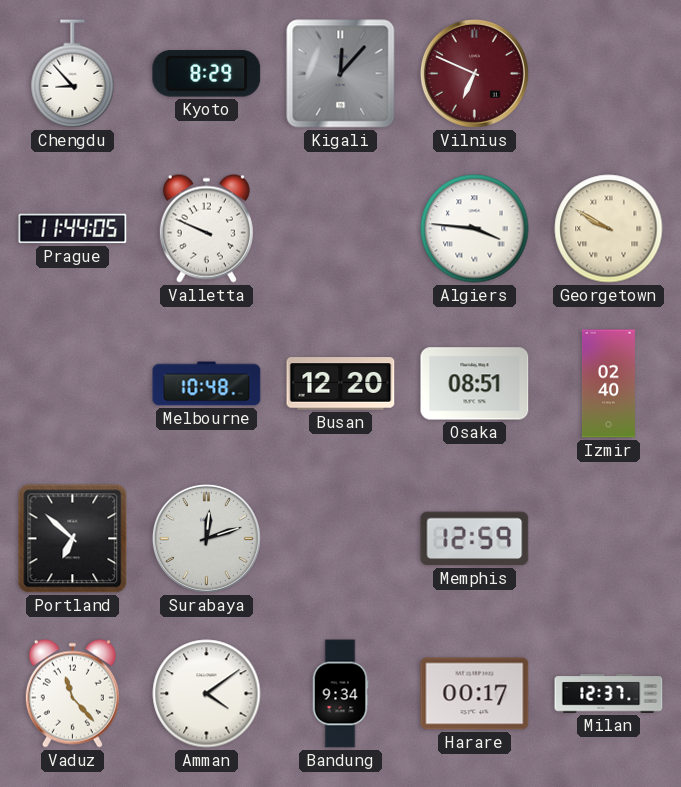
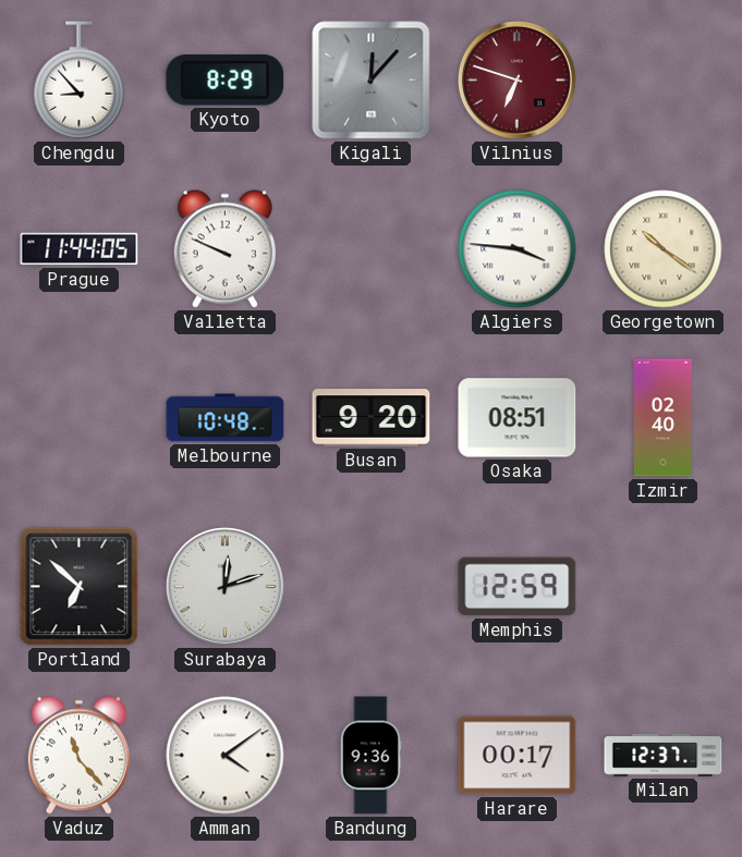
Vilnius: 6:49 -> 6:48 (516, 79)
Georgetown: 9:50 -> 10:21 (664, 249)
Busan: 12:20 -> 9:20 (372, 418)
Bandung: 9:34 -> 9:36 (370, 756)
